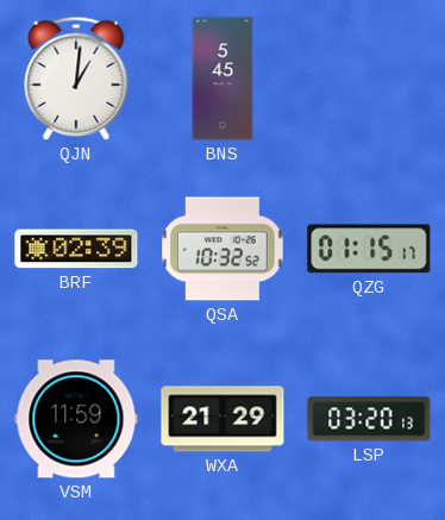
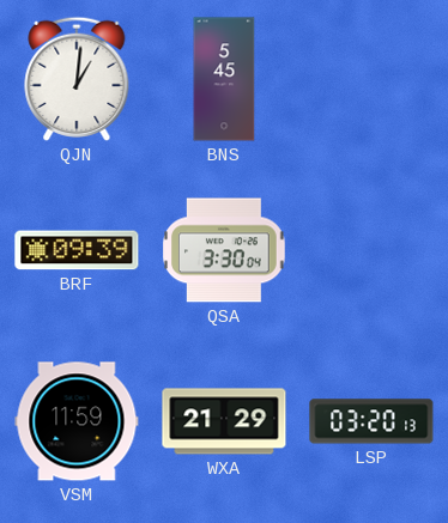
BRF: 02:39 -> 09:39 (77, 250)
QSA: 10:32 -> 3:30 (224, 250)
QZG: 01:15 -> none (369, 249)
